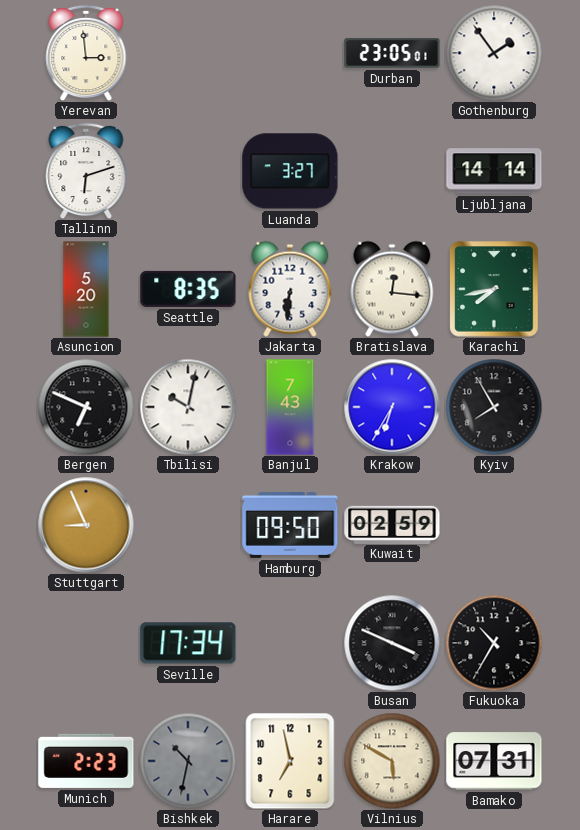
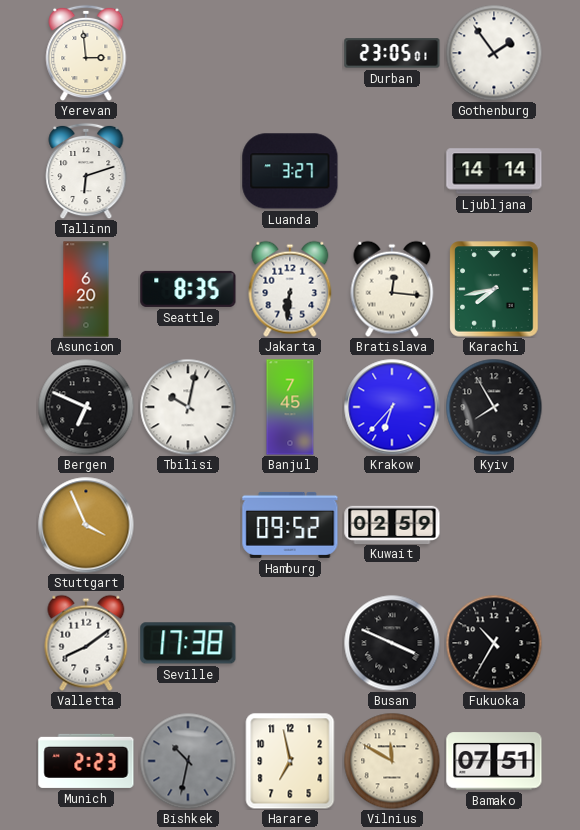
Asuncion: 5:20 -> 6:20 (86, 289)
Banjul: 7:43 -> 7:45 (290, 407)
Krakow: 6:35 -> 6:37 (392, 407)
Stuttgart: 8:56 -> 3:56 (86, 525)
Hamburg: 09:50 -> 09:52 (290, 525)
Valletta: none -> 8:09 (86, 643)
Seville: 17:34 -> 17:38 (188, 643)
Vilnius: 5:50 -> 11:50 (392, 761)
Bamako: 07:31 -> 07:51 (494, 761)
